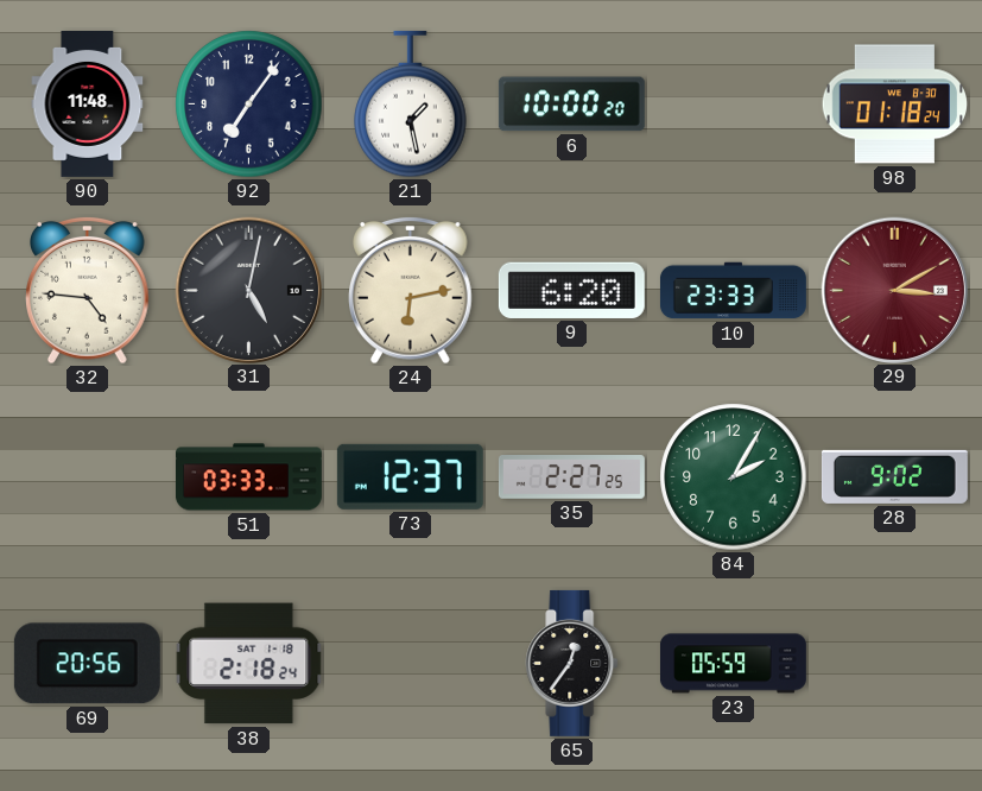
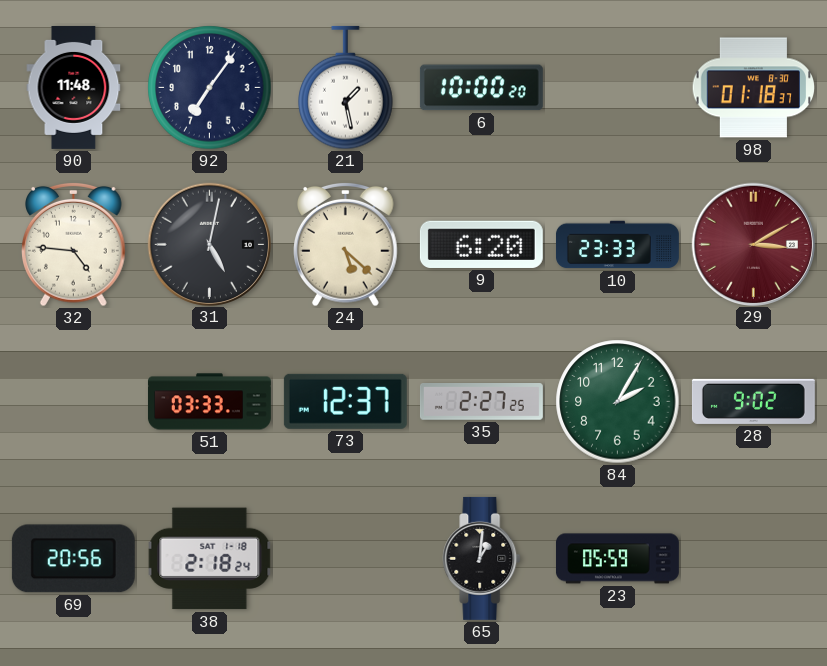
98: 01:18:24 -> 01:18:37 (753, 88)
24: 6:13 -> 5:22 (346, 244)
65: 12:36 -> 1:01 (482, 558)
